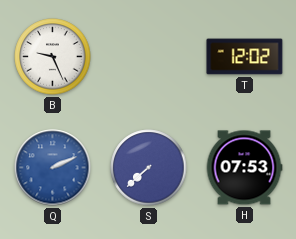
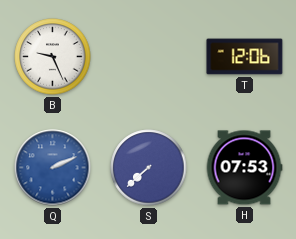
T: 12:02 -> 12:06 (245, 57)
